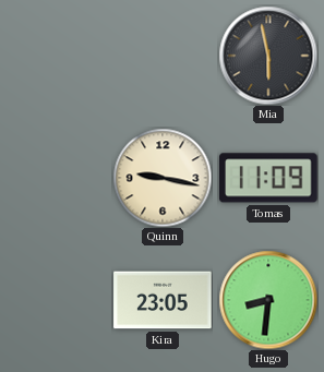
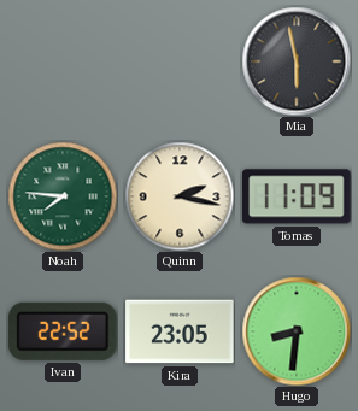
Noah: none -> 7:46 (63, 196)
Quinn: 9:17 -> 2:17 (180, 196)
Ivan: none -> 22:52 (63, 331)
